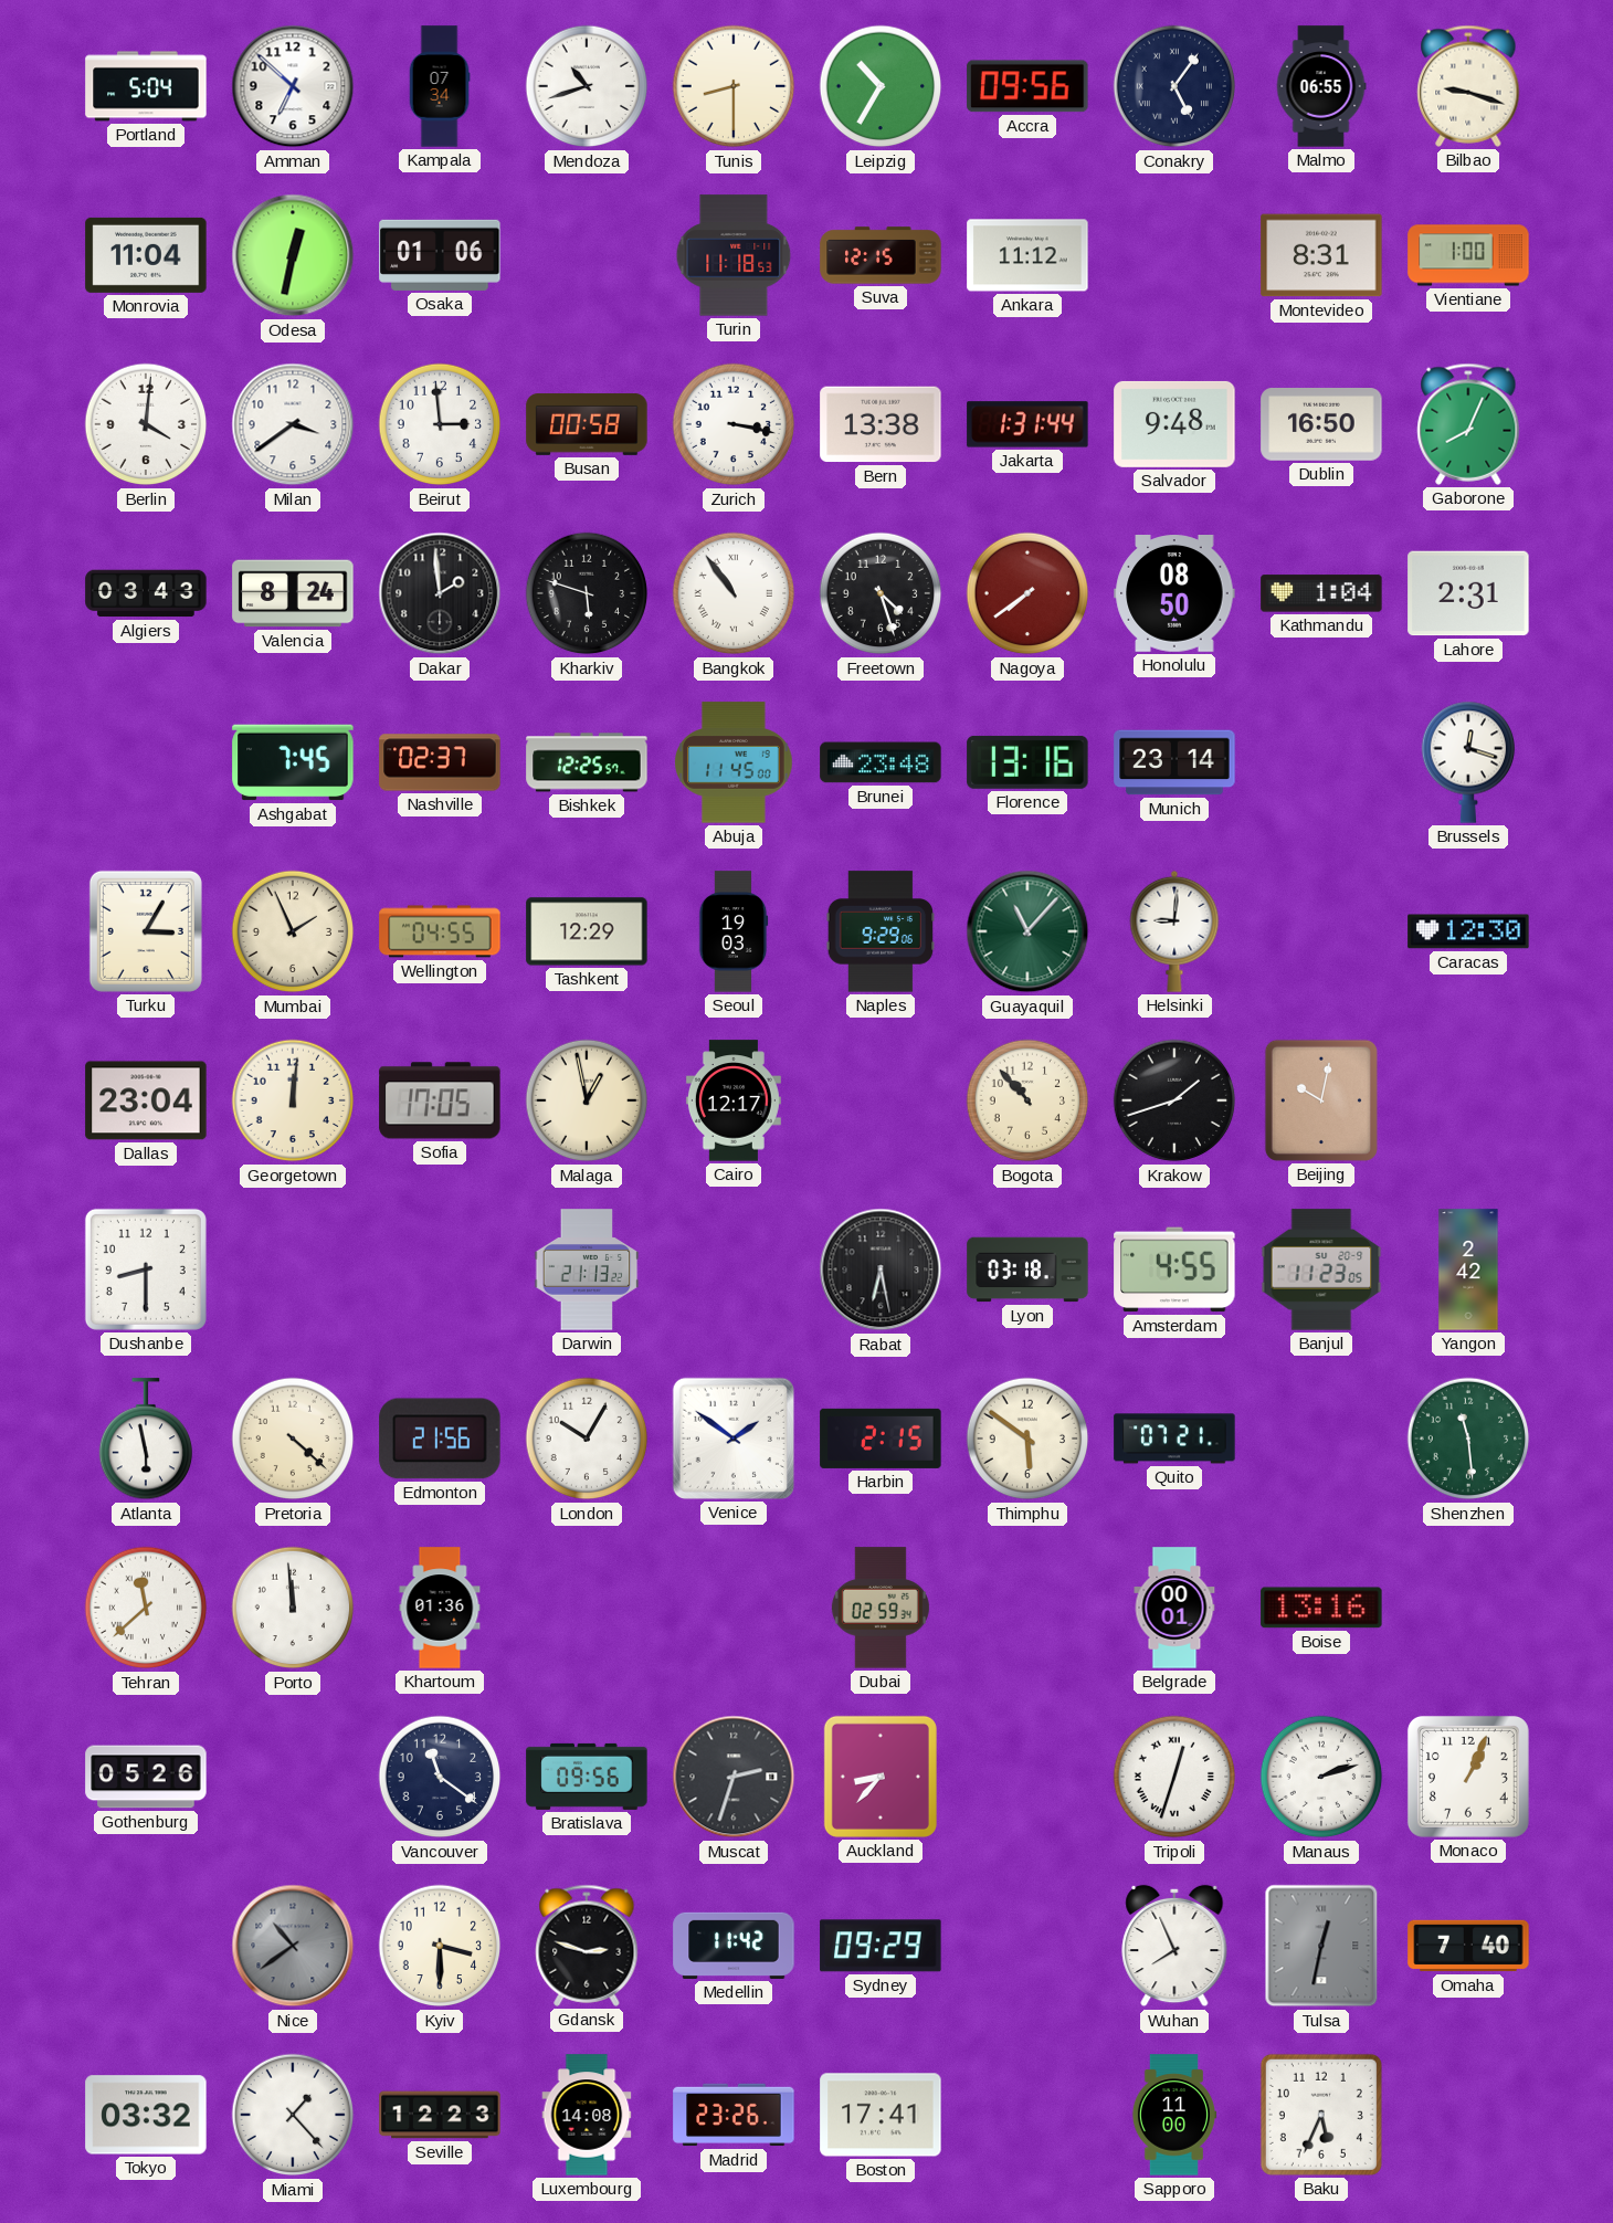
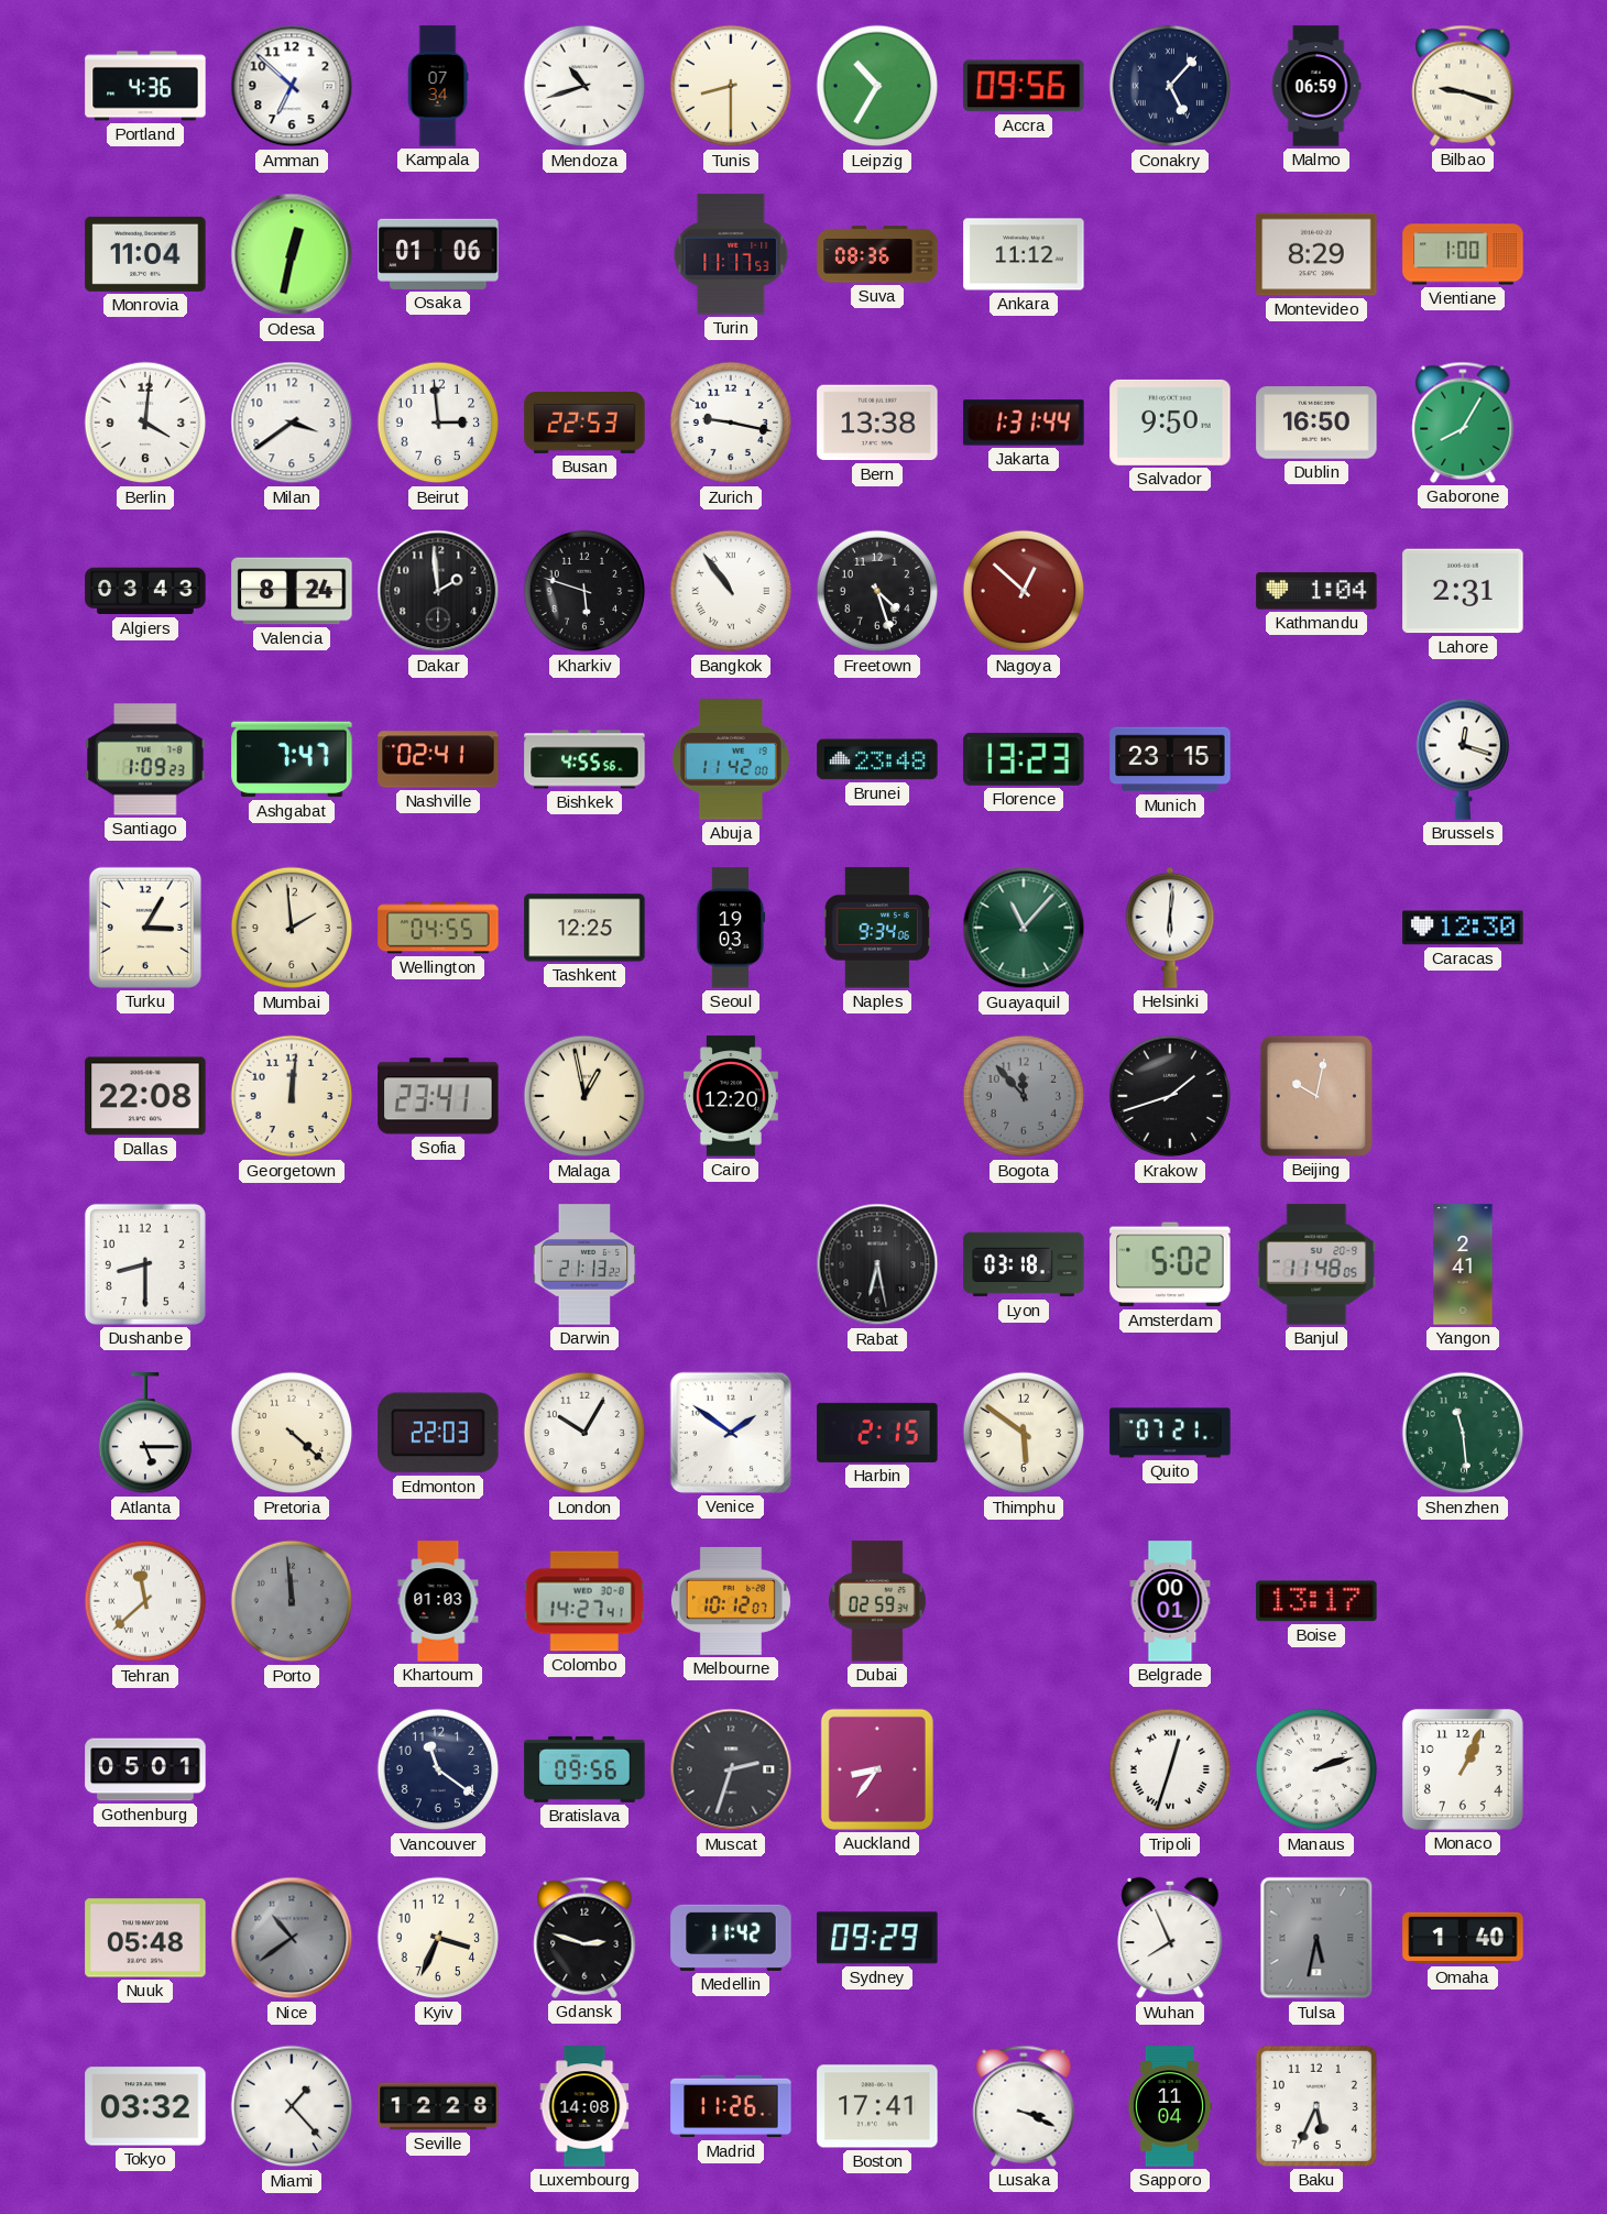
Portland: 5:04 -> 4:36 (145, 86)
Conakry: 5:06 -> 5:07 (1170, 86)
Malmo: 06:55 -> 06:59 (1316, 86)
Turin: 11:18 -> 11:17 (731, 254)
Suva: 12:15 -> 08:36 (877, 254)
Montevideo: 8:31 -> 8:29 (1316, 254)
Busan: 00:58 -> 22:53 (584, 423)
Zurich: 3:17 -> 9:17 (731, 423)
Salvador: 9:48 -> 9:50 (1170, 423)
Gaborone: 8:04 -> 8:05 (1463, 423)
Nagoya: 7:39 -> 12:52 (1024, 591)
Honolulu: 08:50 -> none (1174, 594)
Santiago: none -> 1:09 (145, 759)
Ashgabat: 7:45 -> 7:47 (292, 759)
Nashville: 02:37 -> 02:41 (438, 759)
Bishkek: 12:25 -> 4:55 (584, 759)
Abuja: 11:45 -> 11:42 (732, 759)
Florence: 13:16 -> 13:23 (1024, 759)
Munich: 23:14 -> 23:15 (1170, 759)
Mumbai: 1:56 -> 1:59 (292, 928)
Tashkent: 12:29 -> 12:25 (584, 928)
Naples: 9:29 -> 9:34 (877, 928)
Helsinki: 9:01 -> 6:01 (1170, 928)
Dallas: 23:04 -> 22:08 (145, 1096)
Sofia: 17:05 -> 23:41 (438, 1096)
Cairo: 12:17 -> 12:20 (731, 1096)
Bogota: 10:53 -> 11:53 (1024, 1096)
Bogota dial: cream -> grey (1024, 1096)
Amsterdam: 4:55 -> 5:02 (1170, 1264)
Banjul: 11:23 -> 11:48 (1316, 1264)
Yangon: 2:42 -> 2:41 (1463, 1264)
Atlanta: 5:58 -> 5:15 (144, 1434)
Edmonton: 21:56 -> 22:03 (438, 1433)
Porto dial: white -> grey (292, 1601)
Khartoum: 01:36 -> 01:03 (438, 1601)
Colombo: none -> 14:27 (584, 1601)
Melbourne: none -> 10:12 (731, 1601)
Boise: 13:16 -> 13:17 (1316, 1601)
Gothenburg: 05:26 -> 05:01 (145, 1769)
Auckland: 8:37 -> 8:36 (877, 1769)
Nuuk: none -> 05:48 (145, 1938)
Kyiv: 3:30 -> 3:34 (438, 1938)
Tulsa: 12:32 -> 5:32 (1316, 1938)
Omaha: 7:40 -> 1:40 (1463, 1938)
Seville: 12:23 -> 12:28 (438, 2106)
Madrid: 23:26 -> 11:26 (731, 2106)
Lusaka: none -> 3:19 (1024, 2106)
Sapporo: 11:00 -> 11:04 (1170, 2106)
